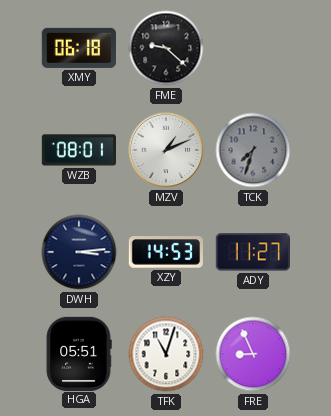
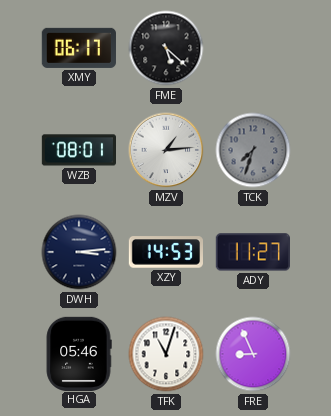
XMY: 06:18 -> 06:17 (78, 48)
FME: 9:22 -> 5:22 (166, 48)
MZV: 1:11 -> 1:14 (166, 150)
HGA: 05:51 -> 05:46 (79, 353)
